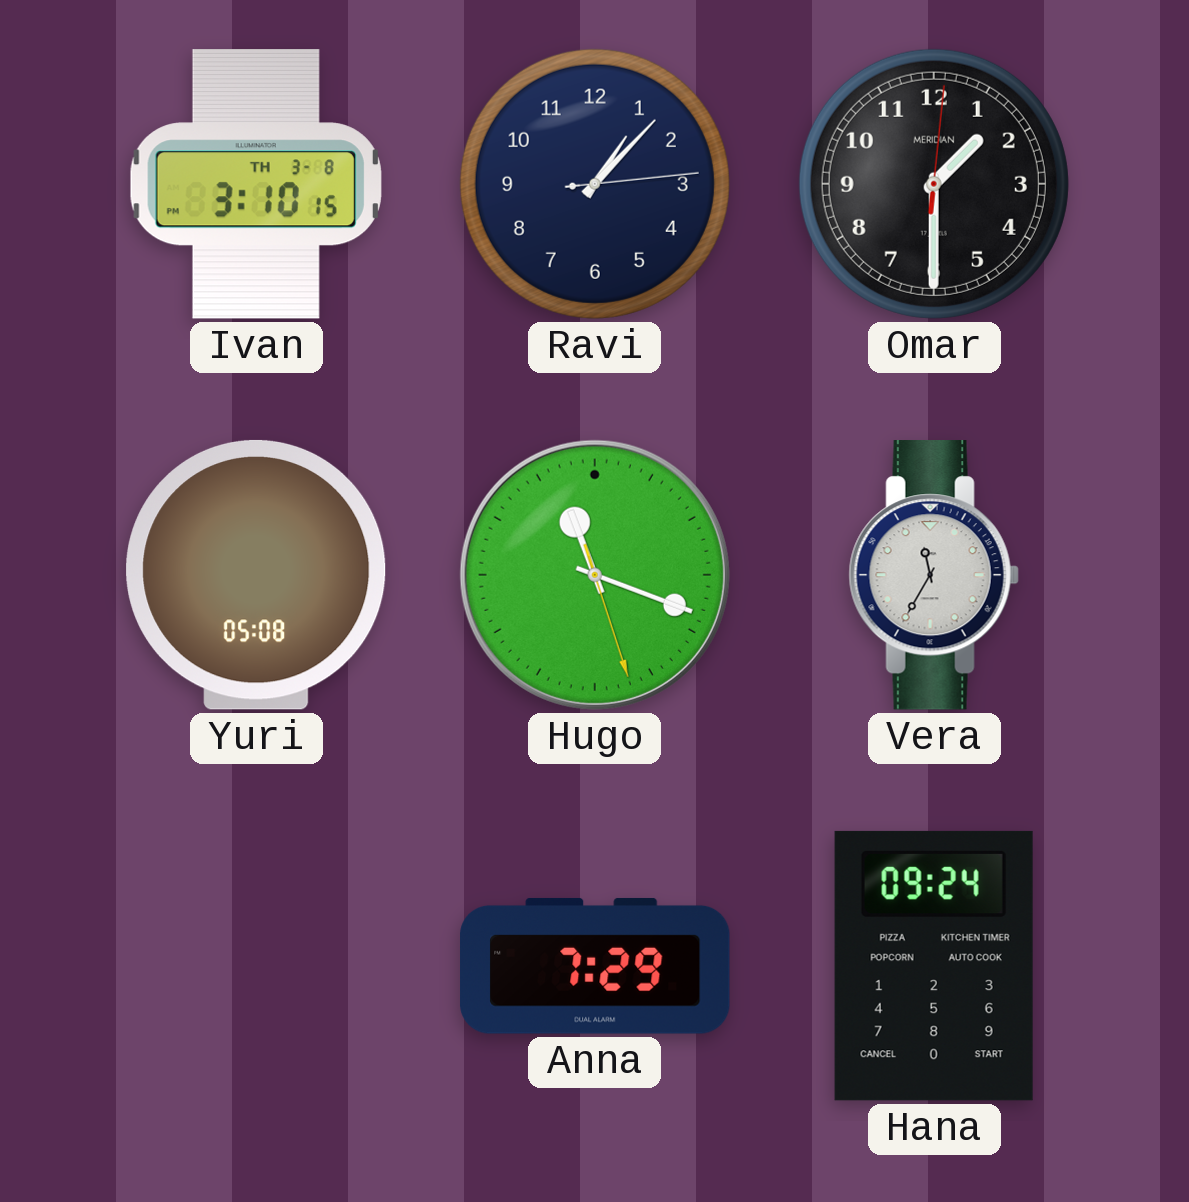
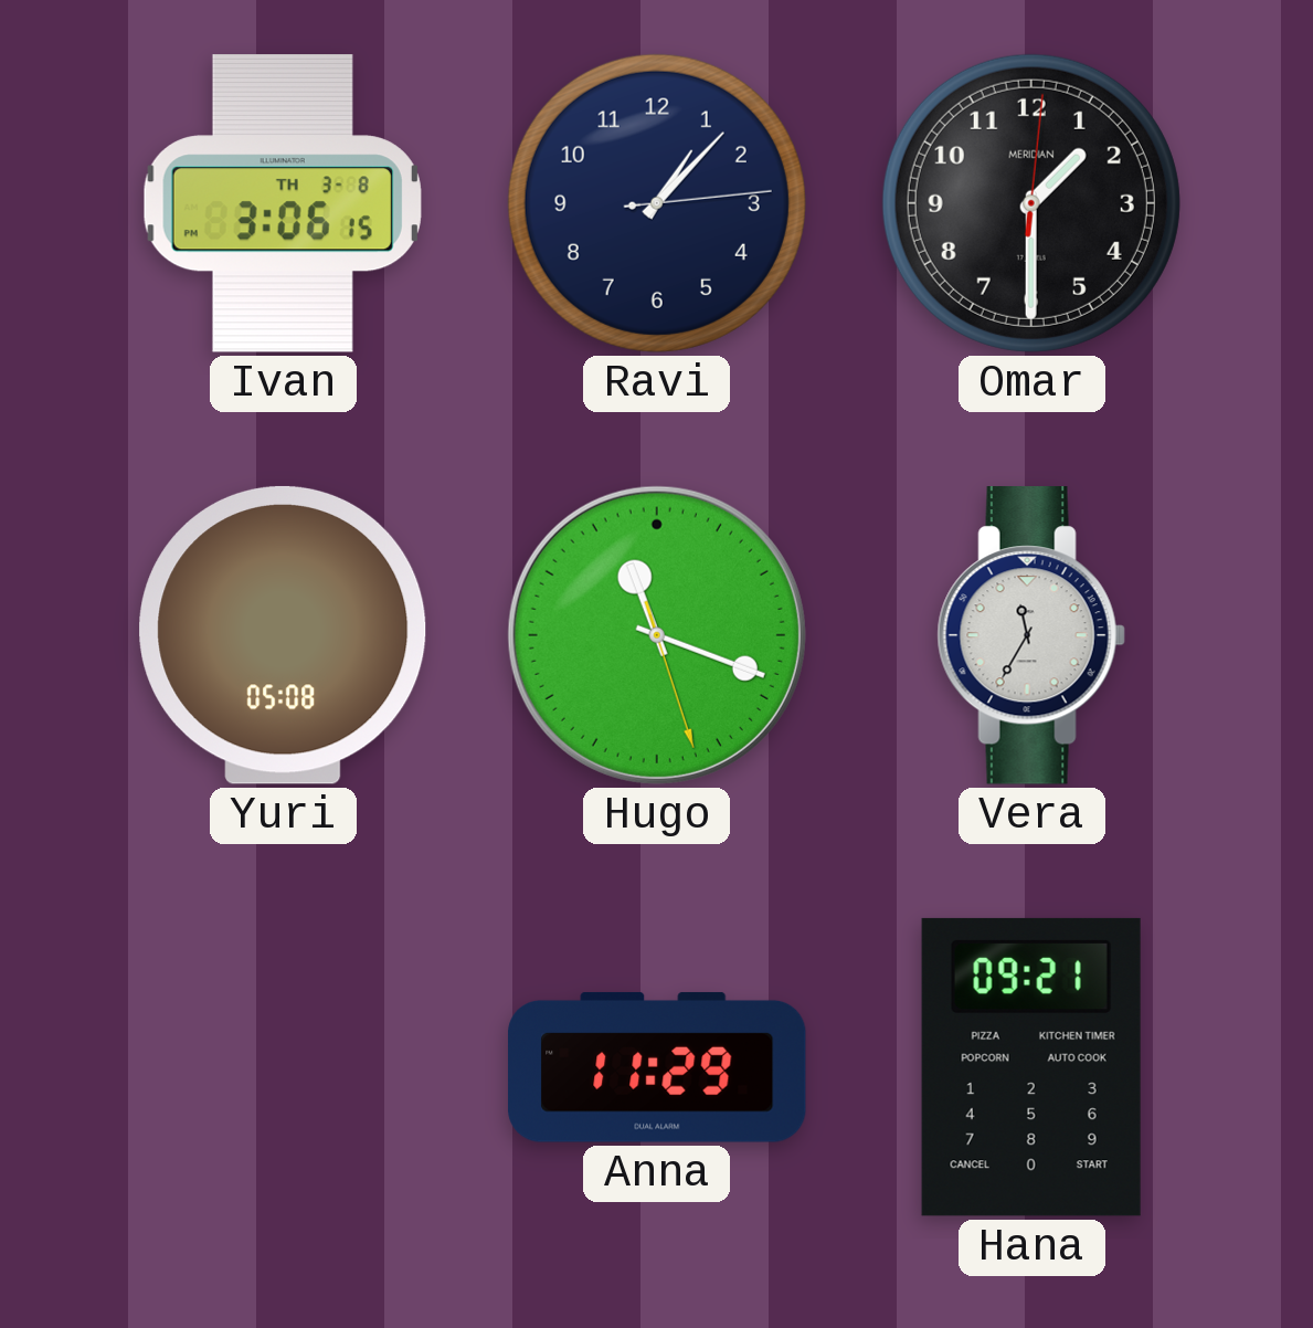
Ivan: 3:10 -> 3:06 (283, 204)
Anna: 7:29 -> 11:29 (657, 1067)
Hana: 09:24 -> 09:21 (1031, 1067)
